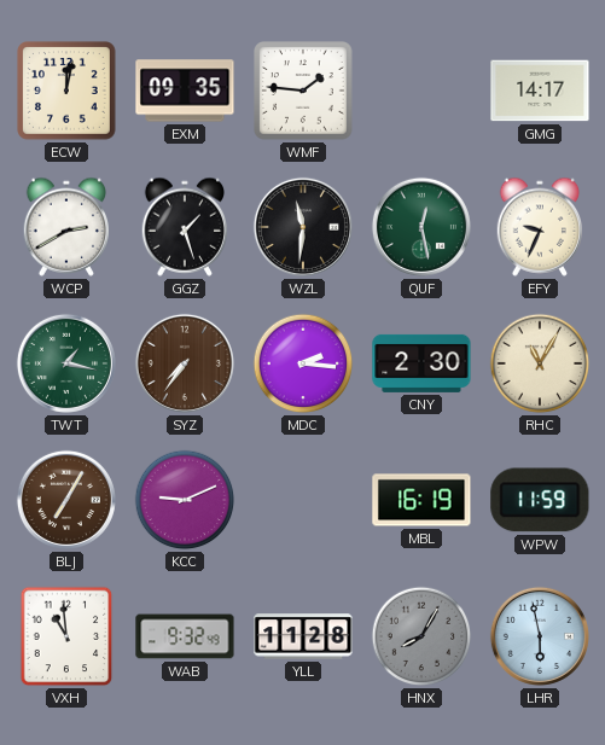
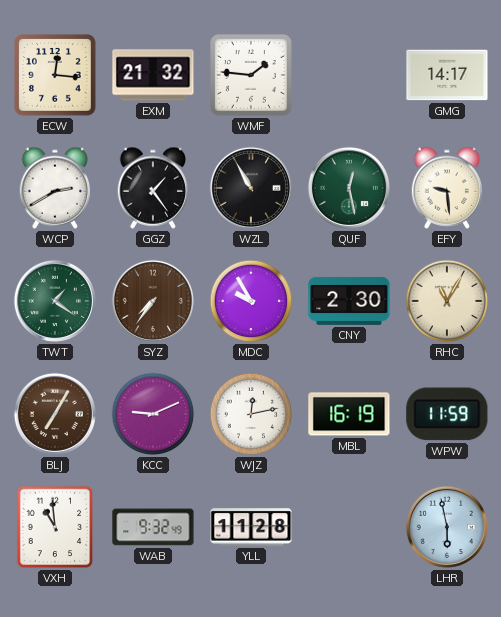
ECW: 12:02 -> 12:16 (56, 76)
EXM: 09:35 -> 21:32 (153, 75)
GGZ: 1:27 -> 1:24 (153, 188)
WZL: 11:31 -> 10:55 (251, 188)
EFY: 9:34 -> 9:29 (447, 188)
TWT: 1:17 -> 1:21 (55, 301)
MDC: 2:16 -> 9:55 (251, 301)
WJZ: none -> 12:13 (251, 414)
HNX: 8:05 -> none (421, 636)
